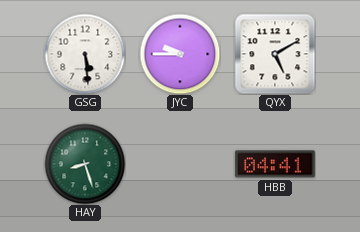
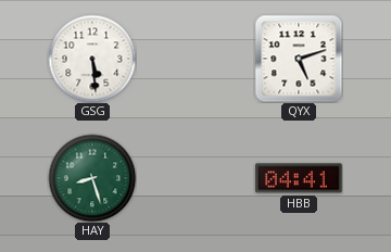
JYC: 9:45 -> none (180, 54)
QYX: 5:10 -> 5:12 (299, 59)
